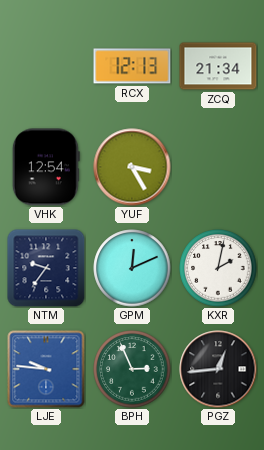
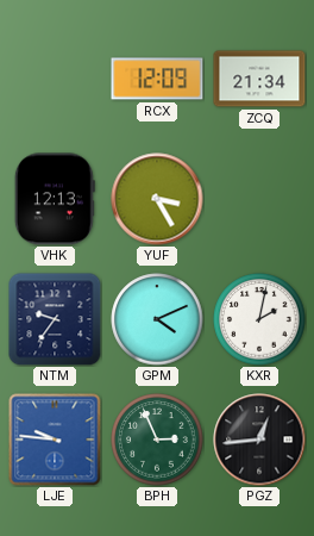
RCX: 12:13 -> 12:09 (157, 79)
VHK: 12:54 -> 12:13 (55, 199)
GPM: 12:11 -> 4:11 (157, 319)
